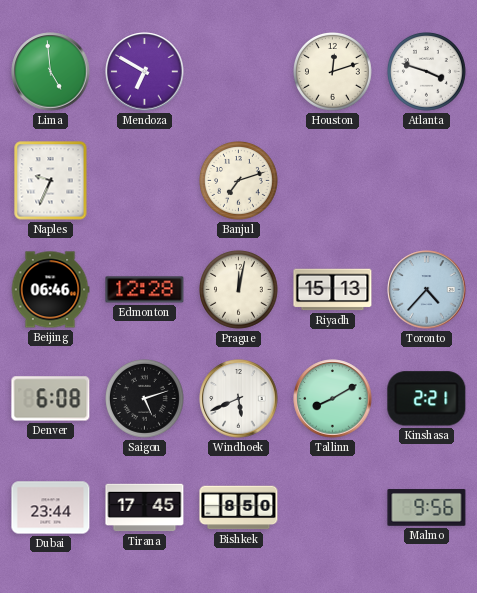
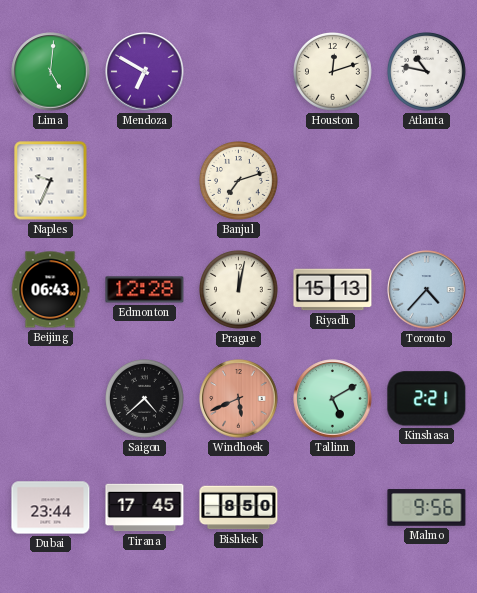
Lima: 4:59 -> 5:01 (51, 72)
Atlanta: 3:48 -> 10:47 (427, 72)
Beijing: 06:46 -> 06:43 (50, 290)
Denver: 6:08 -> none (51, 399)
Saigon: 5:12 -> 4:38 (145, 399)
Windhoek dial: white -> salmon (239, 399)
Tallinn: 8:10 -> 5:10 (333, 399)
